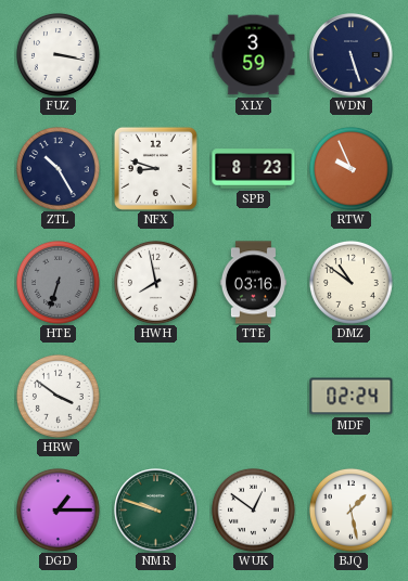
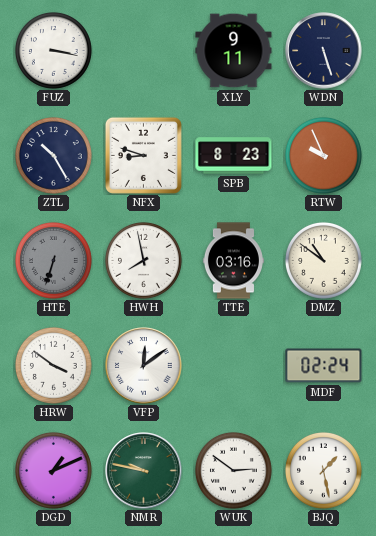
XLY: 3:59 -> 9:11 (234, 51)
VFP: none -> 12:09 (144, 366)
DGD: 1:15 -> 1:11 (53, 470)
NMR: 9:48 -> 9:47 (144, 471)
WUK: 12:51 -> 2:51 (233, 470)
